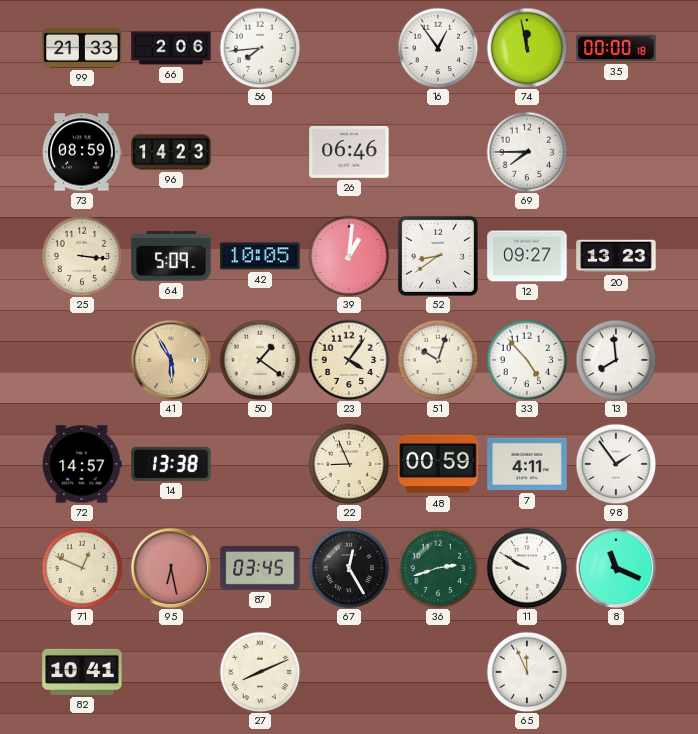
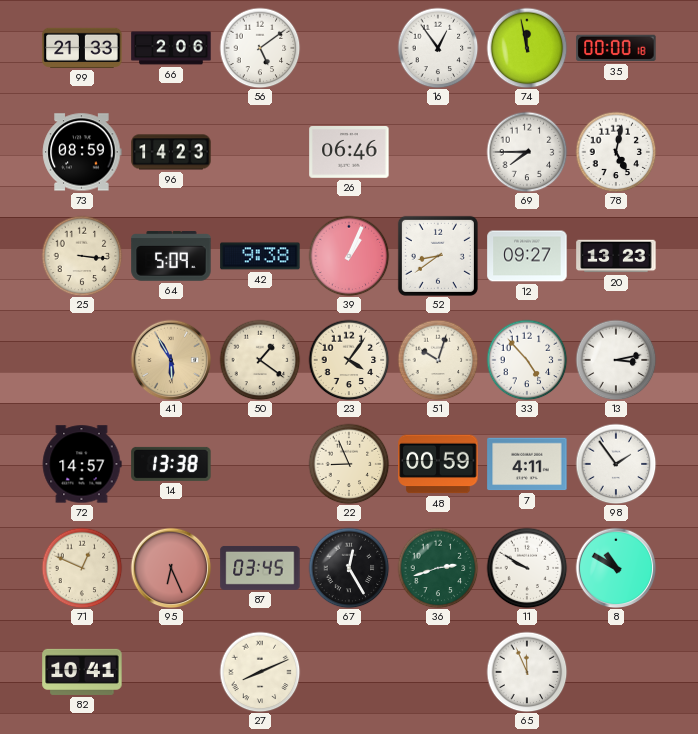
56: 7:44 -> 5:09 (260, 48)
78: none -> 5:02 (616, 152)
42: 10:05 -> 9:38 (260, 256)
39: 1:01 -> 1:04 (349, 256)
13: 7:59 -> 3:13 (616, 360)
95: 6:28 -> 6:26 (171, 568)
8: 11:19 -> 10:50 (616, 568)
